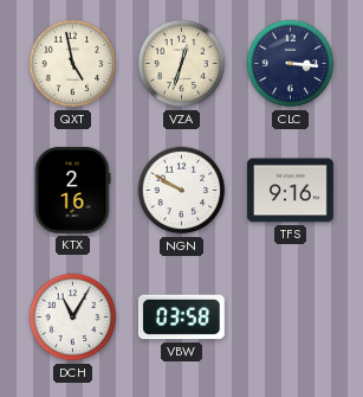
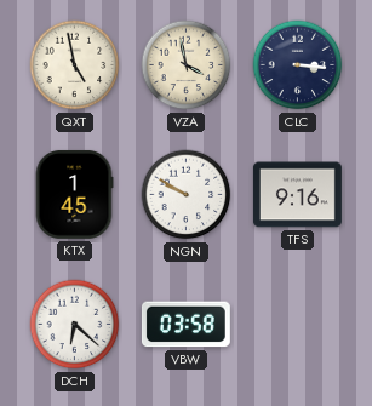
VZA: 12:33 -> 3:58 (187, 65)
KTX: 2:16 -> 1:45 (74, 194)
DCH: 11:05 -> 6:22 (75, 325)
